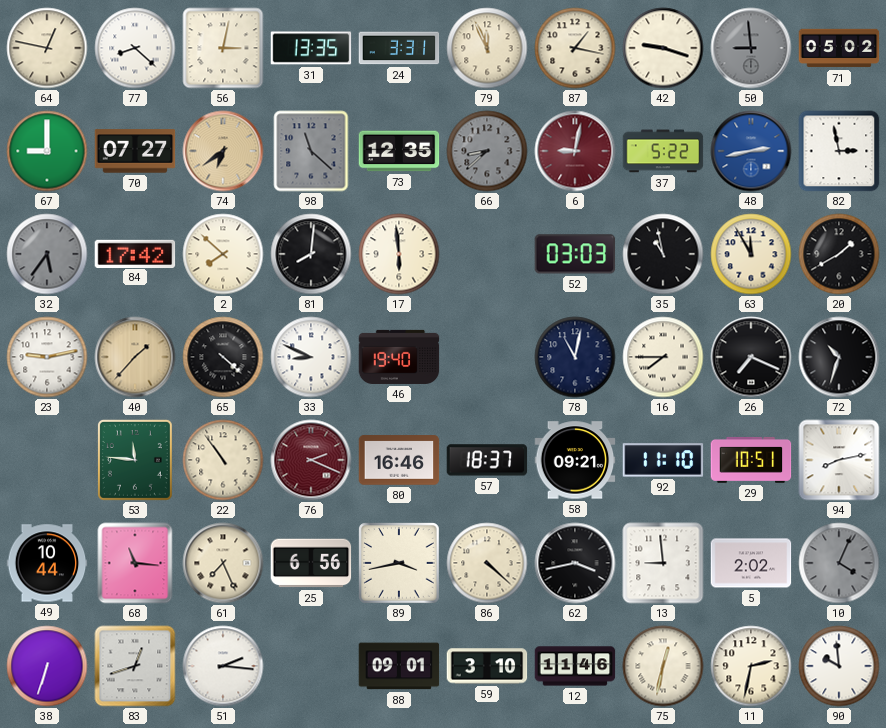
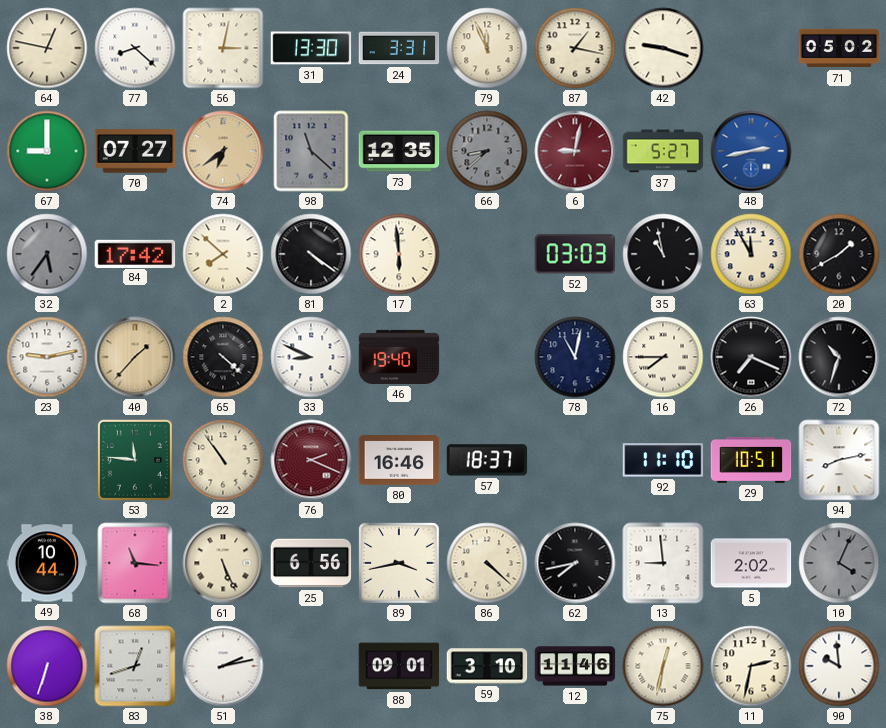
31: 13:35 -> 13:30 (311, 48)
50: 8:59 -> none (751, 48)
37: 5:22 -> 5:27 (663, 151)
82: 2:58 -> none (839, 151)
81: 8:01 -> 4:21 (311, 254)
58: 09:21 -> none (575, 460)
61: 7:26 -> 5:26 (223, 563)
62: 3:43 -> 7:43 (575, 563)
51: 2:16 -> 2:13 (223, 666)
